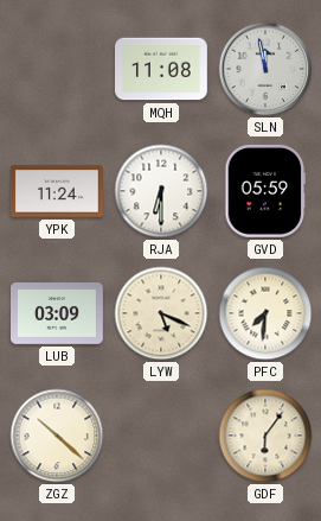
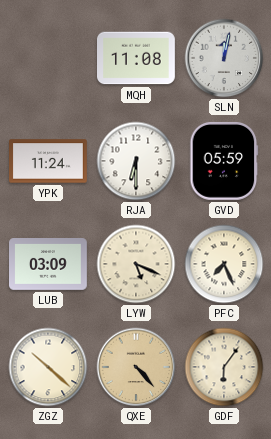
SLN: 11:58 -> 12:02 (224, 58)
PFC: 7:31 -> 7:26 (224, 264)
QXE: none -> 4:23 (136, 367)
